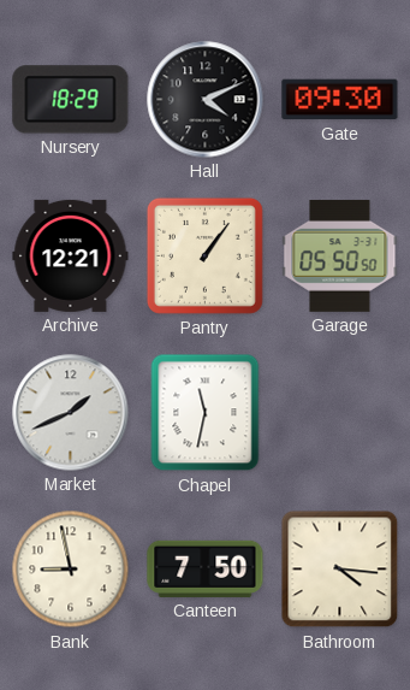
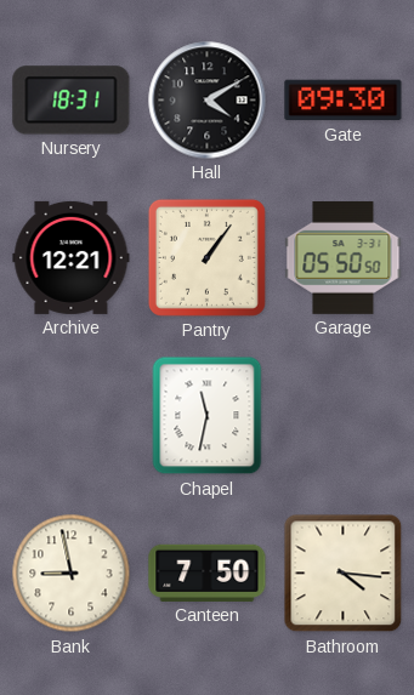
Nursery: 18:29 -> 18:31 (72, 101)
Hall: 4:11 -> 4:10 (208, 101)
Market: 1:41 -> none (71, 413)
